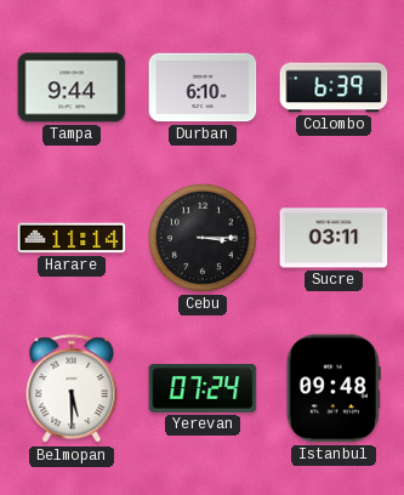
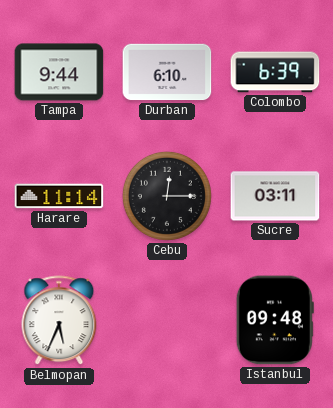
Cebu: 3:15 -> 12:15 (167, 196)
Belmopan: 5:30 -> 5:34 (59, 321)
Yerevan: 07:24 -> none (203, 389)
